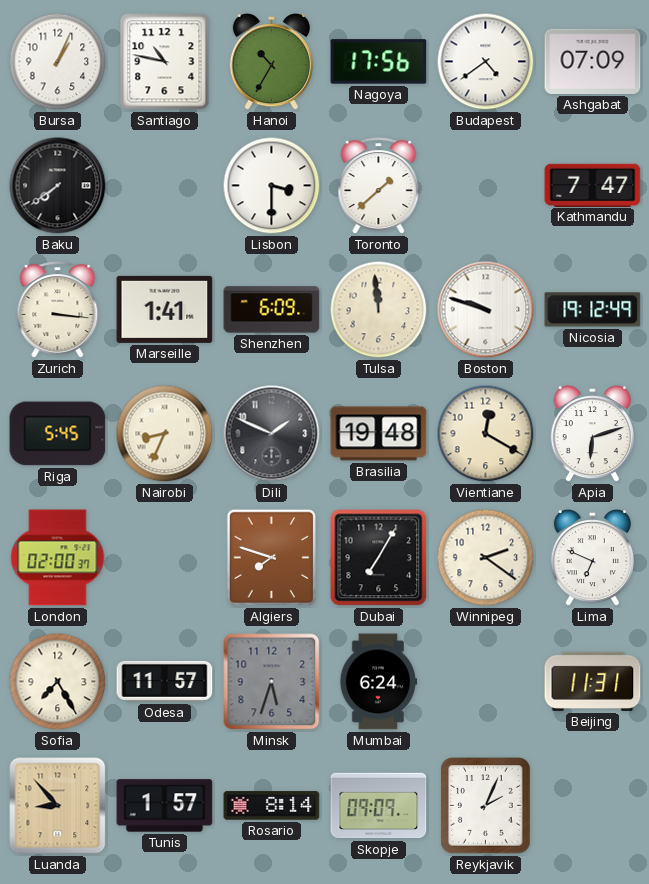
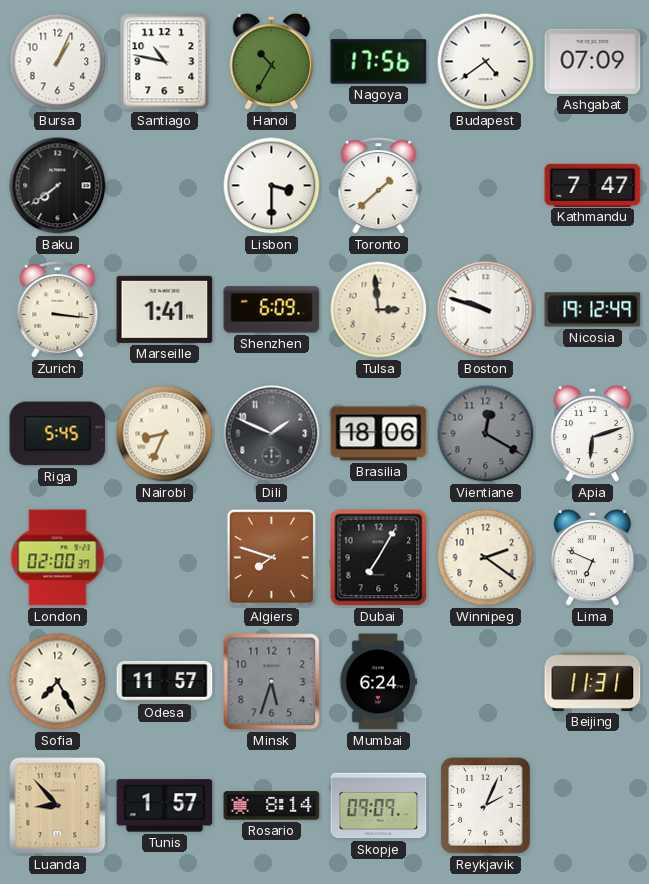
Tulsa: 11:59 -> 2:59 (379, 310)
Brasilia: 19:48 -> 18:06 (379, 434)
Vientiane dial: cream -> grey (486, 434)
